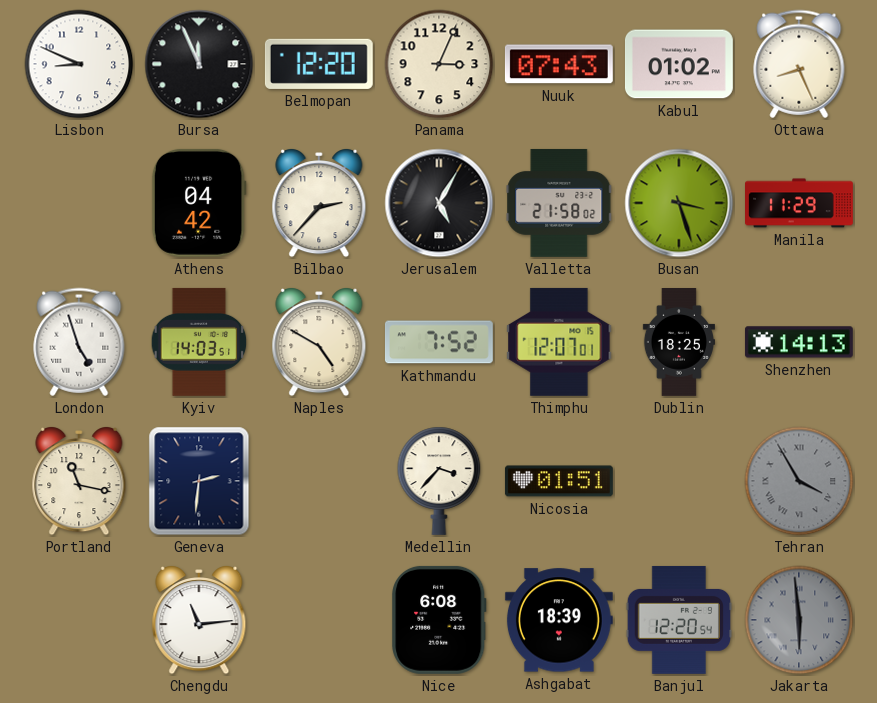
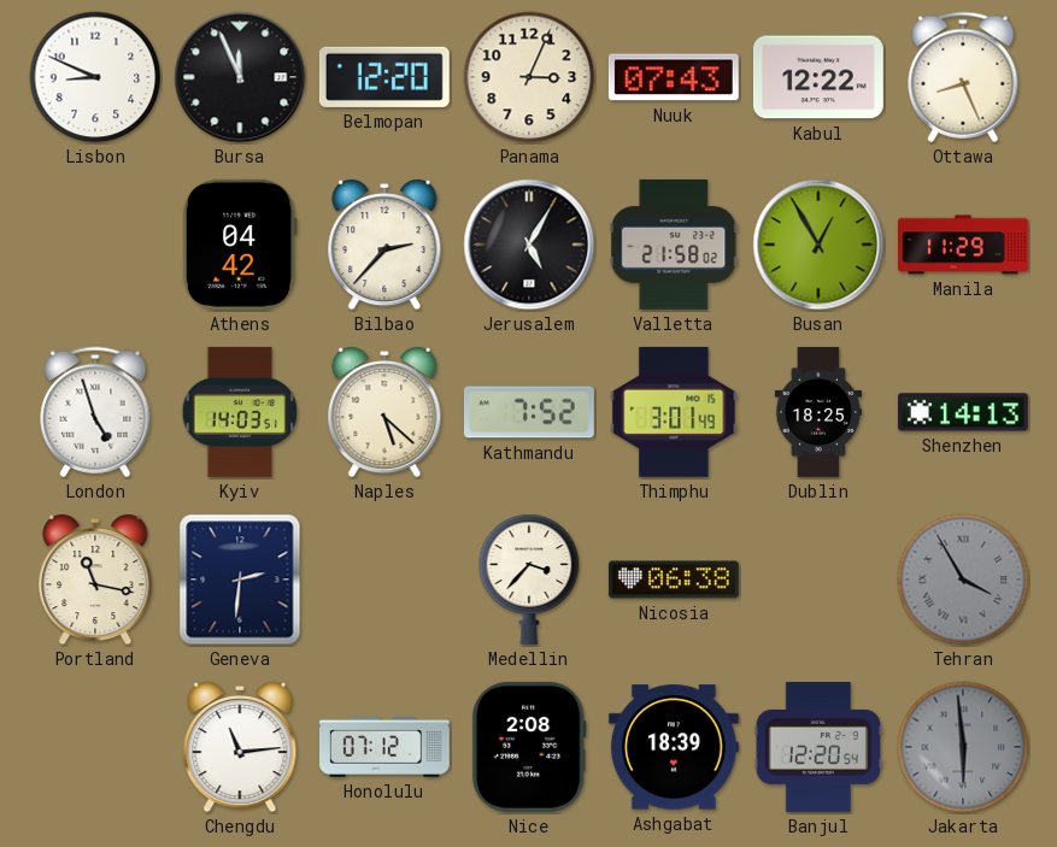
Kabul: 01:02 -> 12:22 (818, 77)
Busan: 3:27 -> 12:55 (818, 245)
Naples: 4:50 -> 5:22 (384, 413)
Thimphu: 12:07 -> 3:01 (674, 412)
Nicosia: 01:51 -> 06:38 (674, 580)
Honolulu: none -> 07:12 (384, 748)
Nice: 6:08 -> 2:08 (529, 747)
